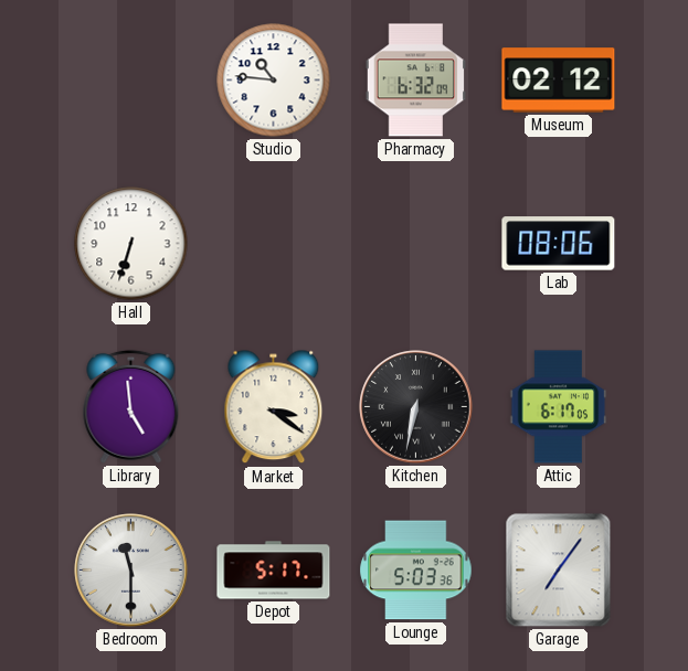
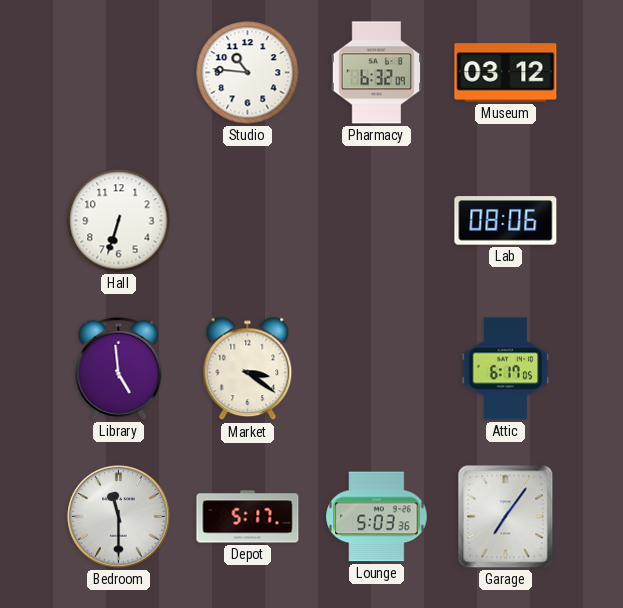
Museum: 02:12 -> 03:12 (506, 73)
Kitchen: 6:32 -> none (416, 407)
